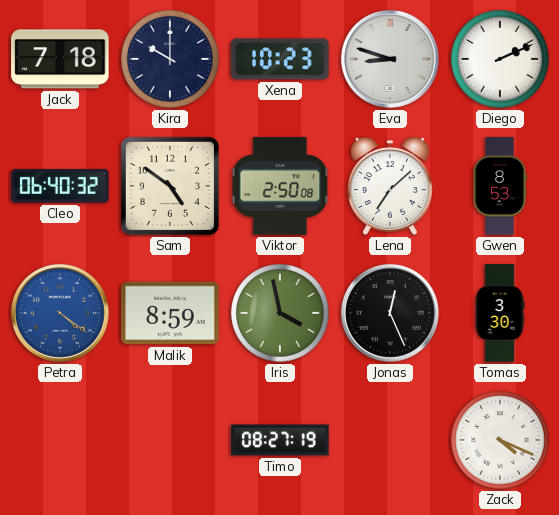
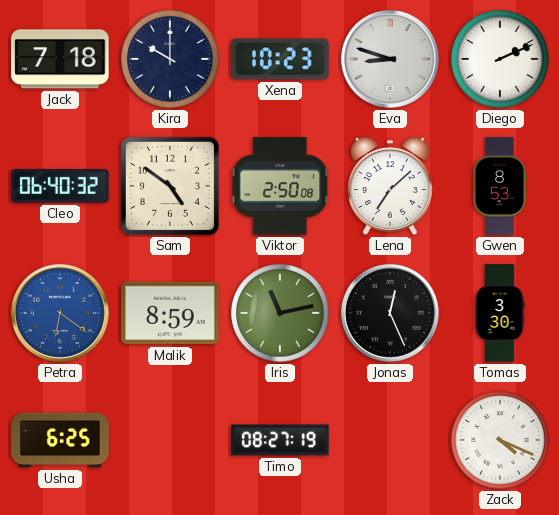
Petra: 4:21 -> 6:21 (60, 313)
Iris: 3:58 -> 11:13 (280, 313)
Usha: none -> 6:25 (60, 440)
